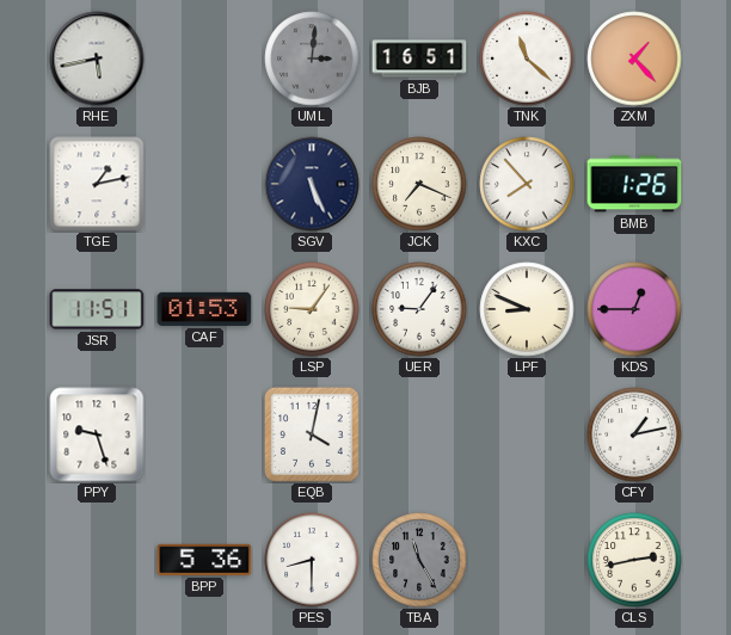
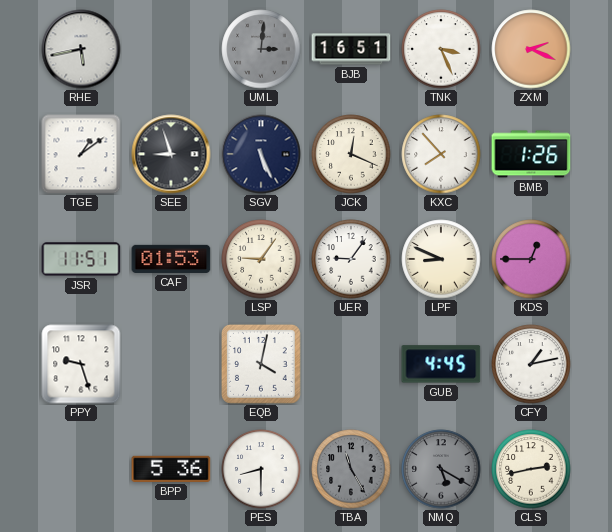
TNK: 11:22 -> 3:26 (441, 49)
ZXM: 1:23 -> 2:19 (531, 49)
TGE: 1:13 -> 1:09 (81, 154)
SEE: none -> 8:57 (171, 154)
JCK: 7:19 -> 12:19 (351, 154)
GUB: none -> 4:45 (441, 364)
NMQ: none -> 5:20 (441, 469)
